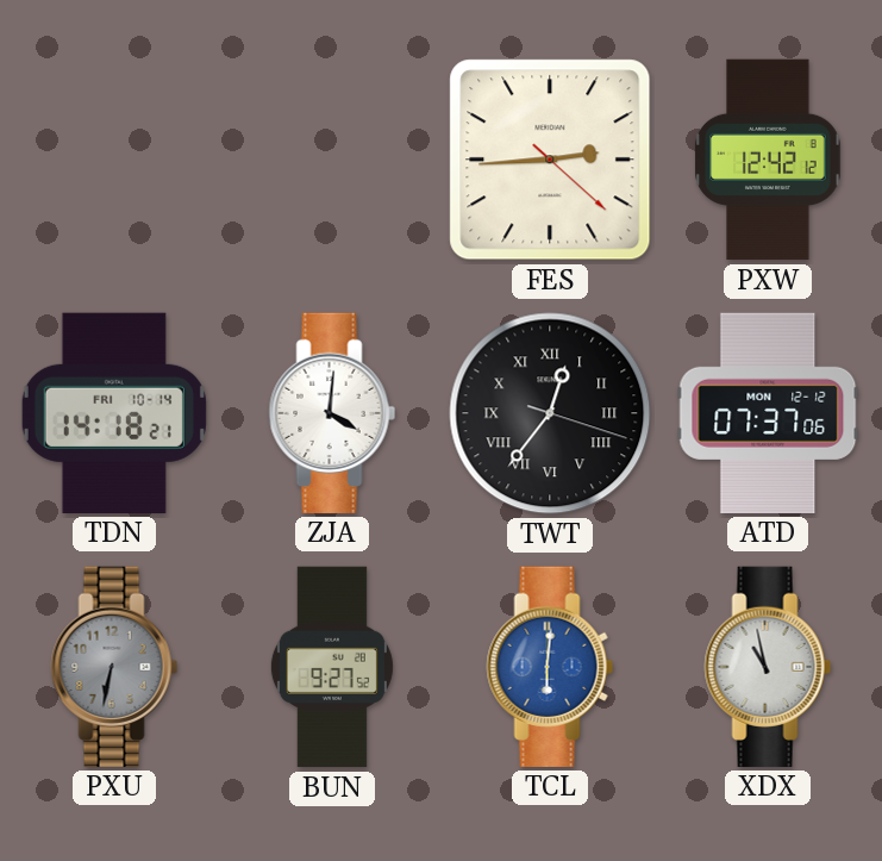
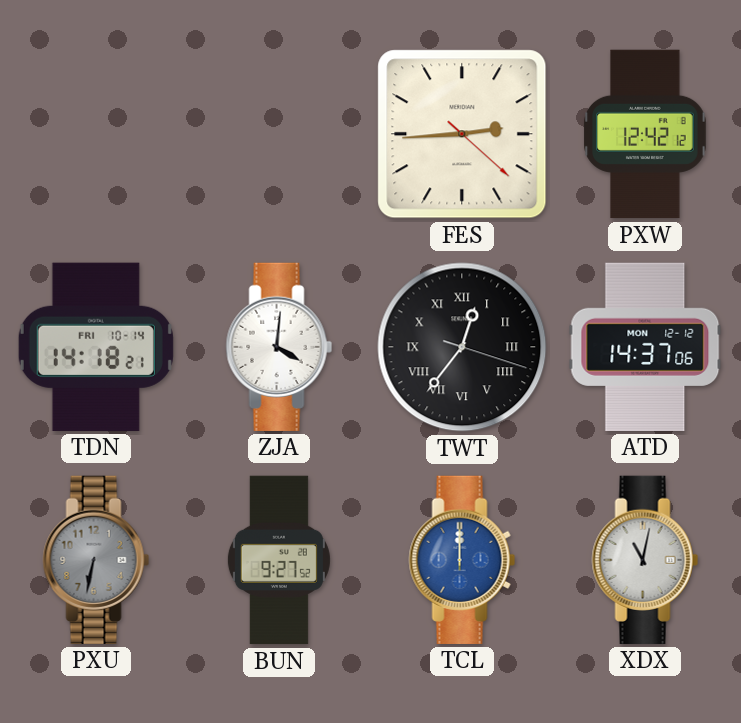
ATD: 07:37 -> 14:37 (645, 347)
TCL: 6:01 -> 12:00 (462, 560)
XDX: 10:58 -> 11:02 (645, 560)
